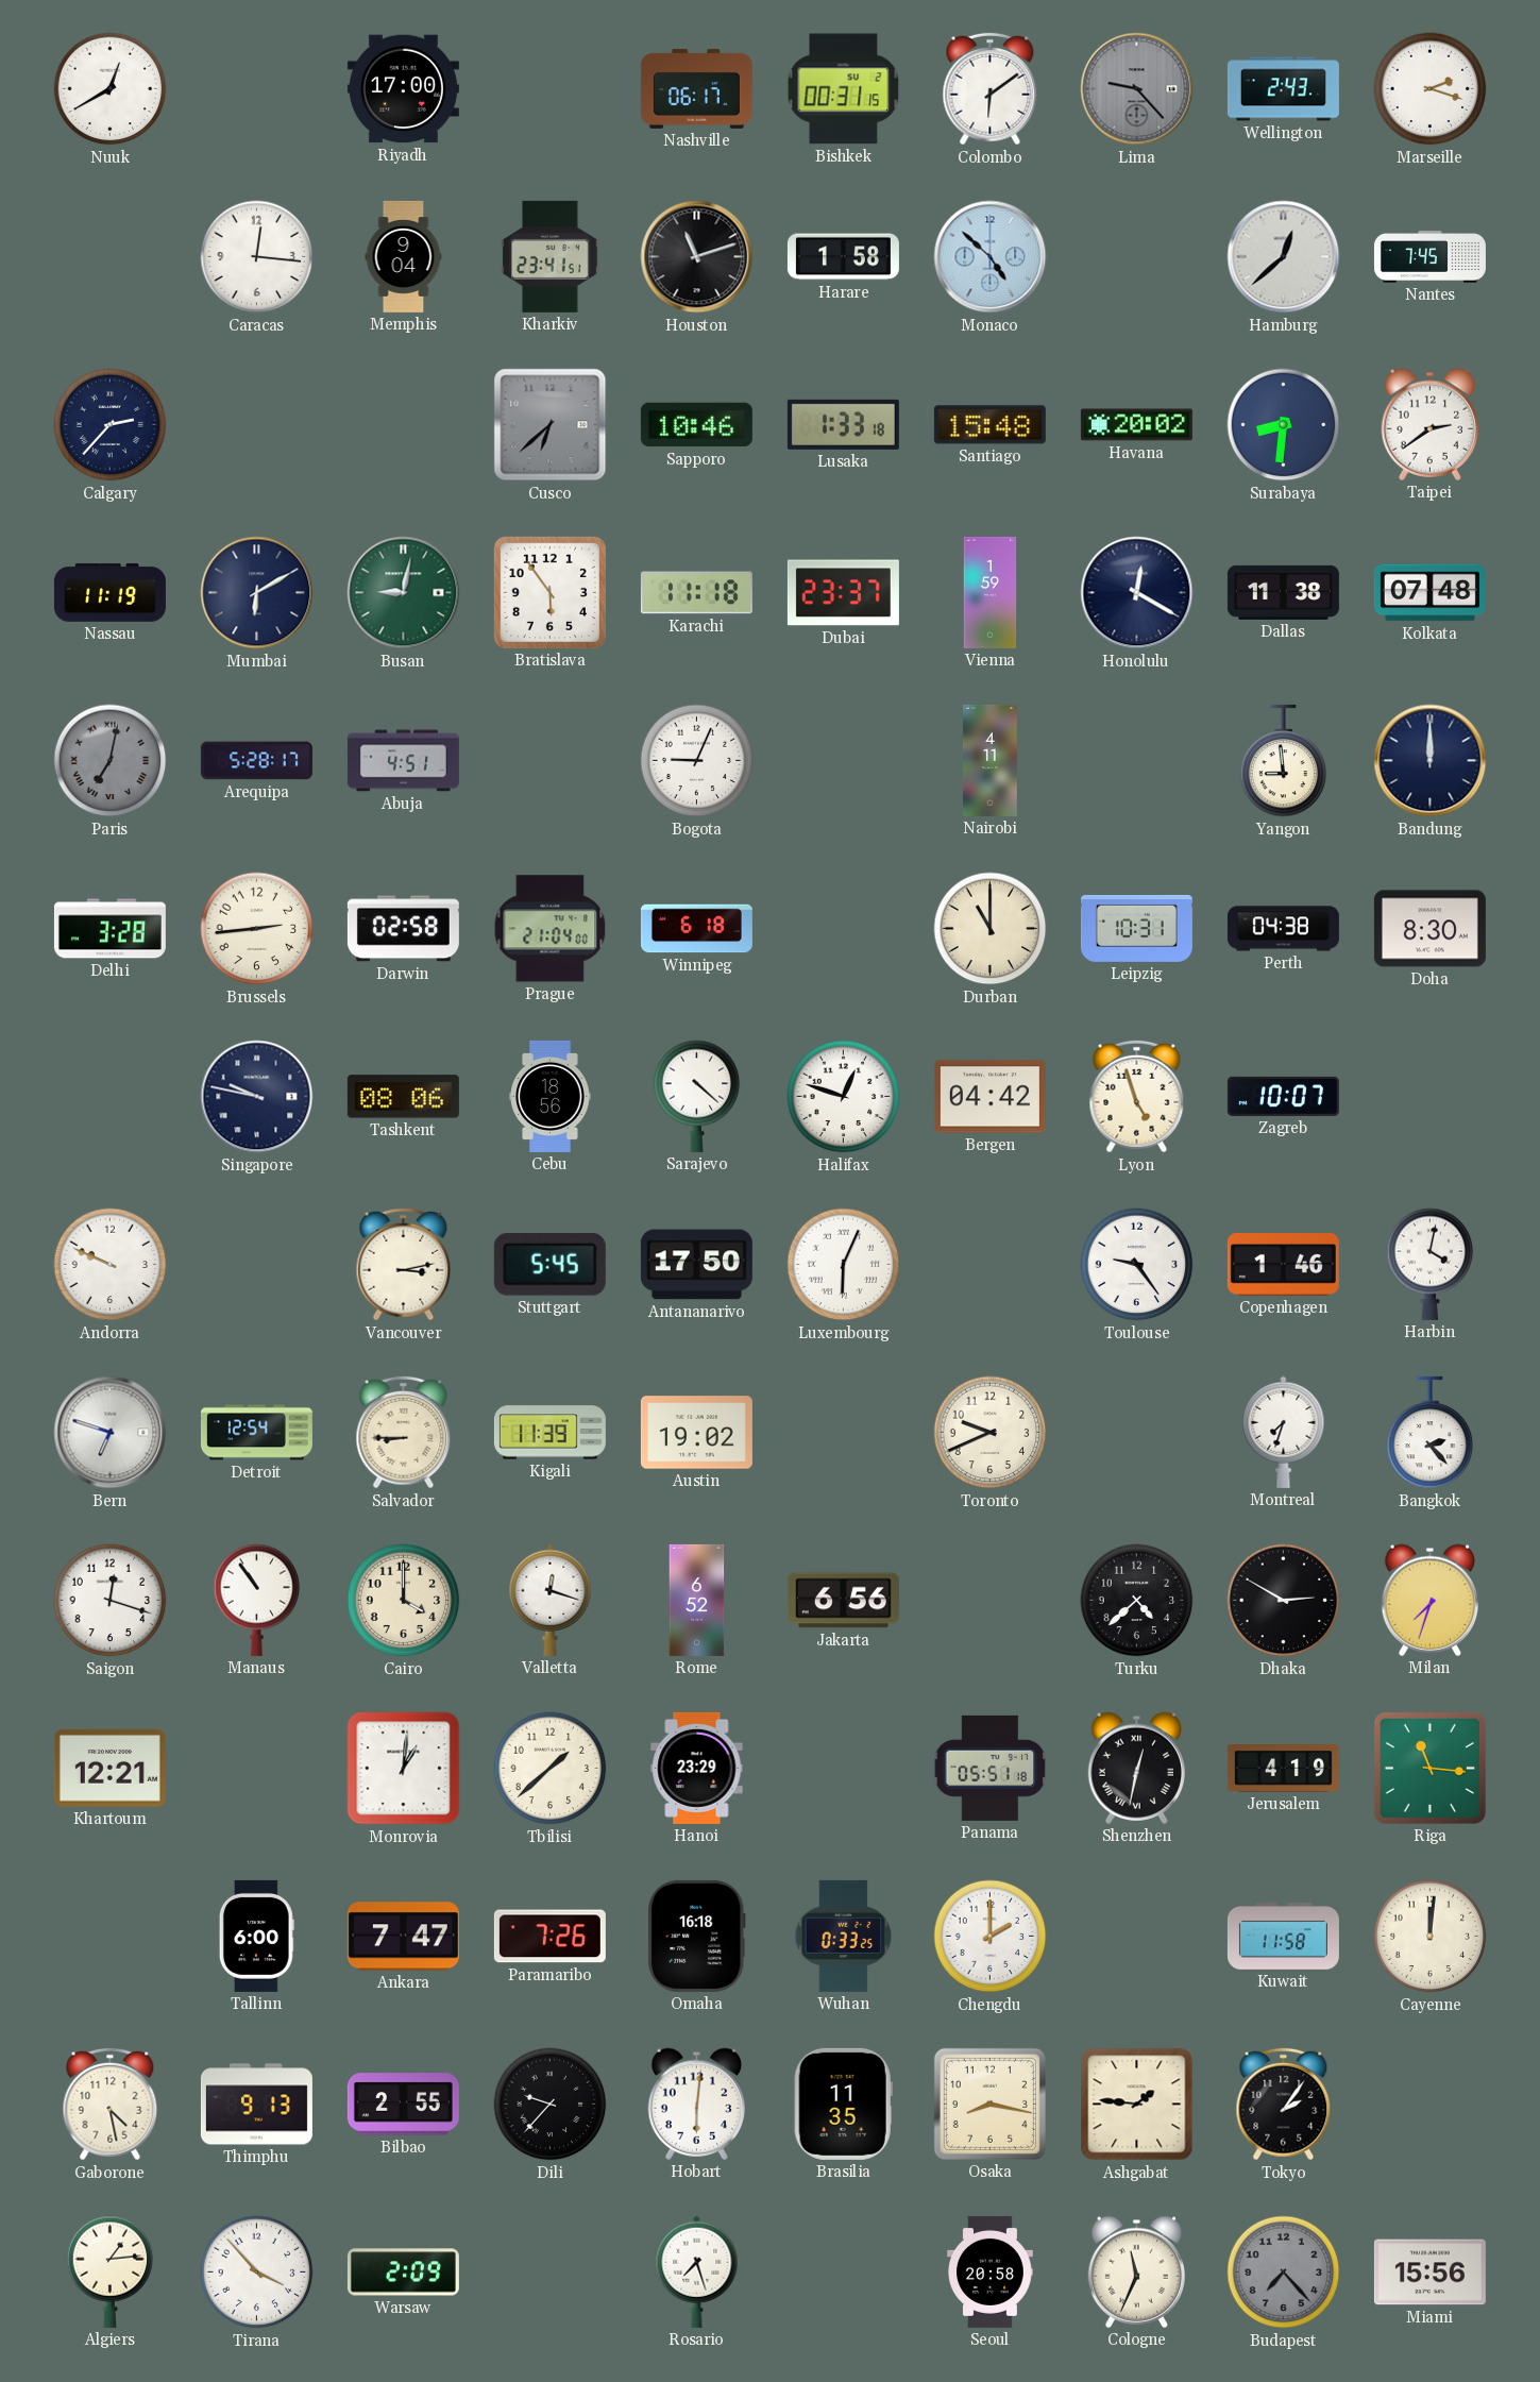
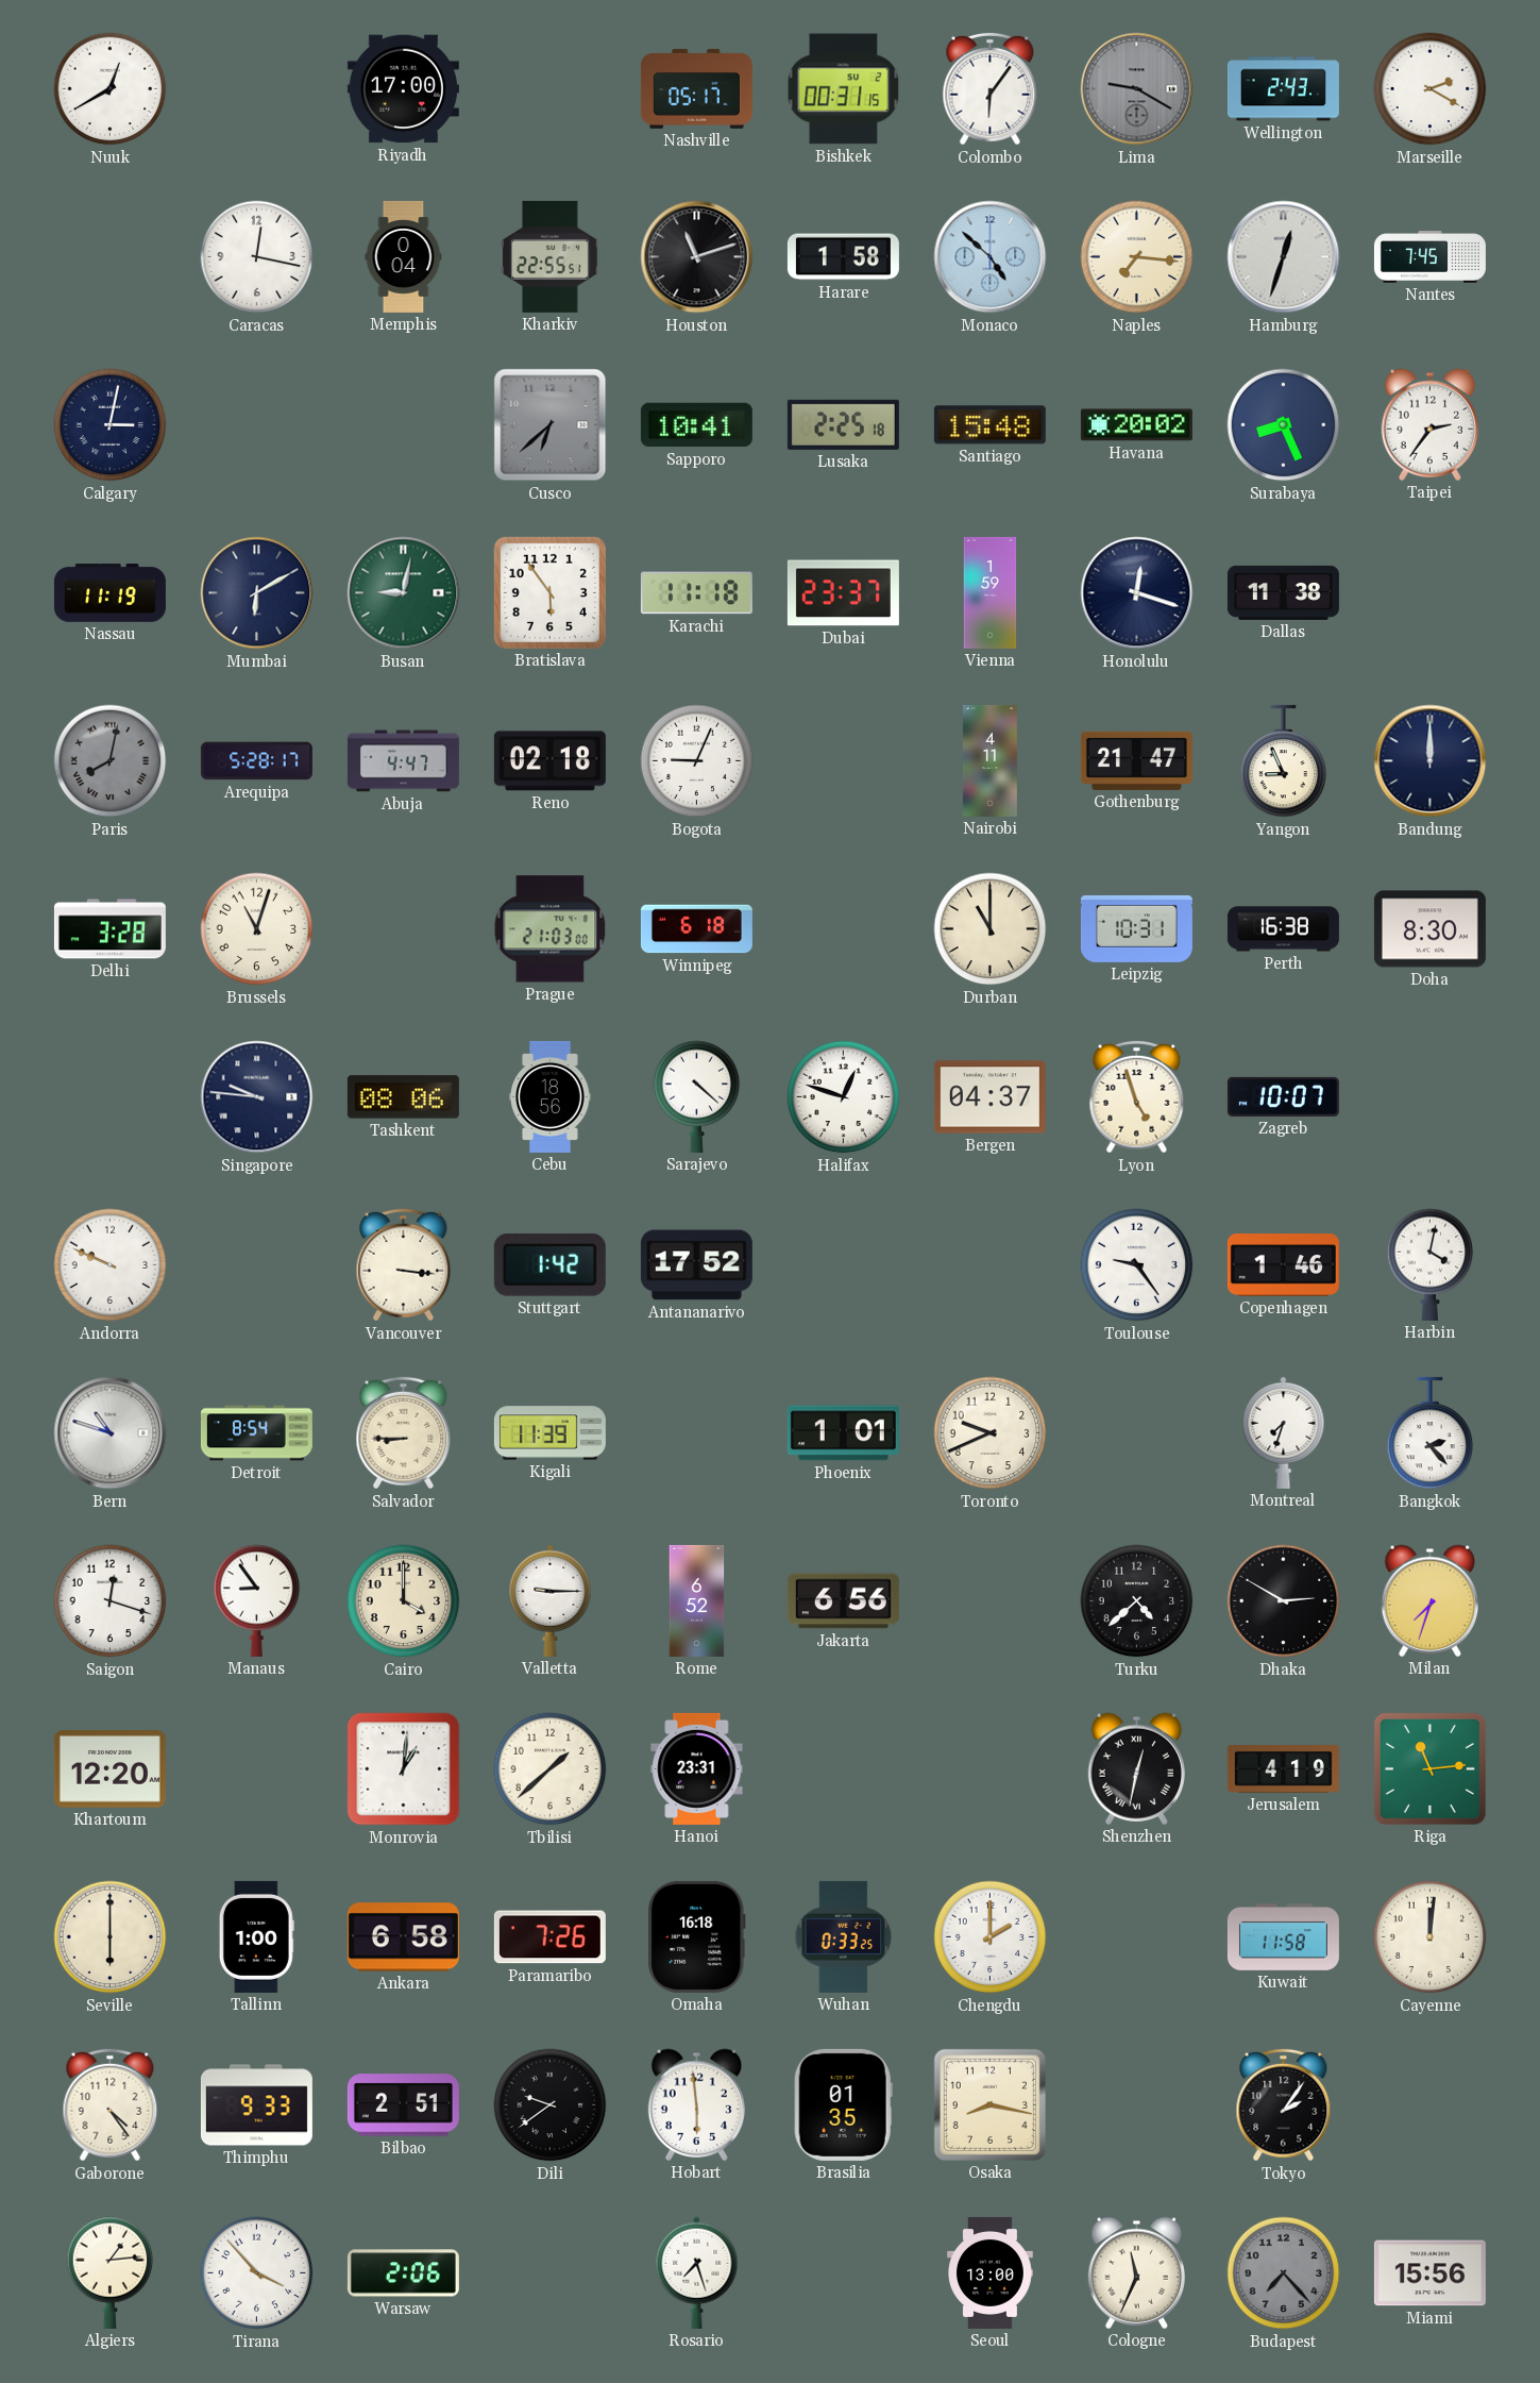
Nashville: 06:17 -> 05:17 (696, 88)
Colombo: 6:09 -> 6:06 (991, 89)
Lima: 9:23 -> 9:20 (1137, 89)
Marseille: 2:18 -> 2:20 (1431, 89)
Caracas: 12:16 -> 12:17 (257, 257)
Memphis: 9:04 -> 0:04 (404, 256)
Kharkiv: 23:41 -> 22:55 (551, 256)
Naples: none -> 7:16 (1137, 257)
Hamburg: 12:38 -> 12:33 (1284, 257)
Calgary: 2:37 -> 3:02 (111, 425)
Sapporo: 10:46 -> 10:41 (696, 425)
Lusaka: 1:33 -> 2:25 (843, 424)
Surabaya: 8:31 -> 8:26 (1284, 425)
Taipei: 2:39 -> 2:36 (1429, 424)
Honolulu: 12:20 -> 12:18 (1137, 593)
Kolkata: 07:48 -> none (1429, 593)
Paris: 7:02 -> 8:02 (111, 761)
Abuja: 4:51 -> 4:47 (403, 761)
Reno: none -> 02:18 (549, 761)
Gothenburg: none -> 21:47 (1136, 760)
Yangon: 8:59 -> 8:56 (1284, 761)
Brussels: 2:44 -> 11:03 (257, 929)
Darwin: 02:58 -> none (403, 929)
Prague: 21:04 -> 21:03 (551, 929)
Perth: 04:38 -> 16:38 (1283, 929)
Singapore: 9:47 -> 9:46 (257, 1097)
Bergen: 04:42 -> 04:37 (989, 1097)
Vancouver: 3:13 -> 3:16 (404, 1265)
Stuttgart: 5:45 -> 1:42 (549, 1264)
Antananarivo: 17:50 -> 17:52 (696, 1265)
Luxembourg: 6:04 -> none (844, 1265)
Bern: 6:48 -> 10:48 (111, 1433)
Detroit: 12:54 -> 8:54 (256, 1433)
Austin: 19:02 -> none (696, 1433)
Phoenix: none -> 1:01 (843, 1433)
Manaus: 10:54 -> 8:54 (257, 1600)
Valletta: 12:18 -> 9:15 (551, 1600)
Khartoum: 12:21 -> 12:20 (109, 1769)
Hanoi: 23:29 -> 23:31 (697, 1768)
Panama: 05:51 -> none (991, 1768)
Riga: 11:16 -> 11:14 (1429, 1768)
Seville: none -> 6:00 (111, 1937)
Tallinn: 6:00 -> 1:00 (256, 1936)
Ankara: 7:47 -> 6:58 (403, 1937)
Gaborone: 4:28 -> 4:24 (111, 2105)
Thimphu: 9:13 -> 9:33 (256, 2105)
Bilbao: 2:55 -> 2:51 (403, 2105)
Dili: 9:37 -> 9:39 (551, 2105)
Hobart: 6:01 -> 5:59 (696, 2104)
Brasilia: 11:35 -> 01:35 (843, 2104)
Ashgabat: 1:46 -> none (1137, 2105)
Warsaw: 2:09 -> 2:06 (403, 2273)
Seoul: 20:58 -> 13:00 (991, 2272)
